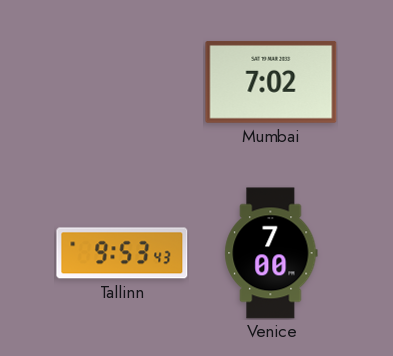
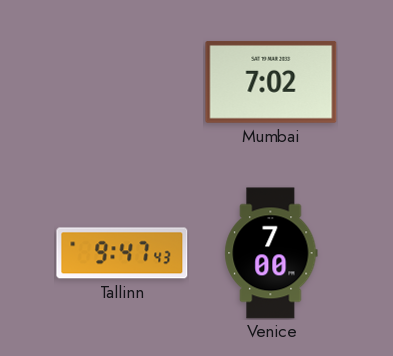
Tallinn: 9:53 -> 9:47 (122, 253)
